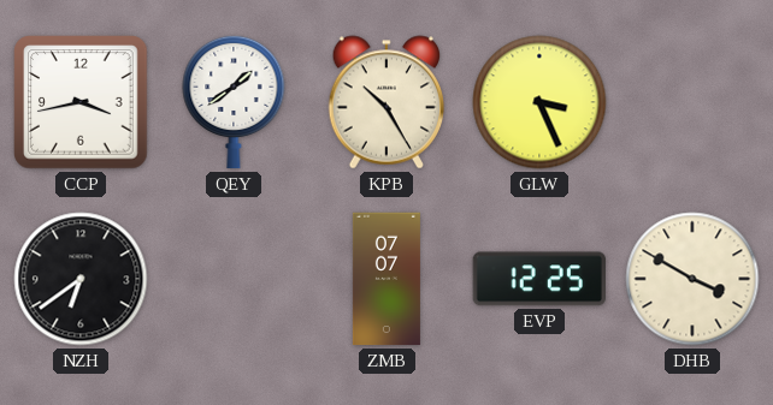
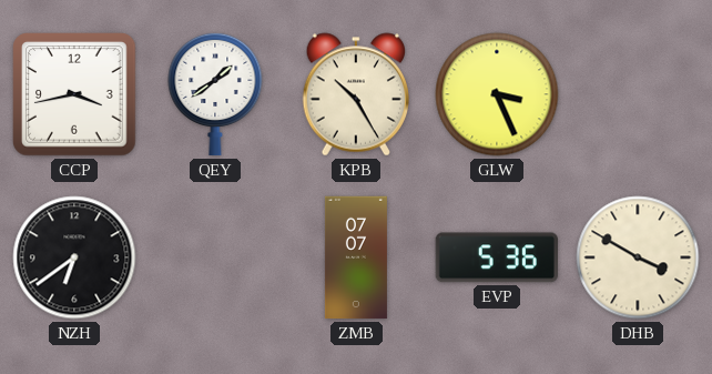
EVP: 12:25 -> 5:36 (496, 257)
